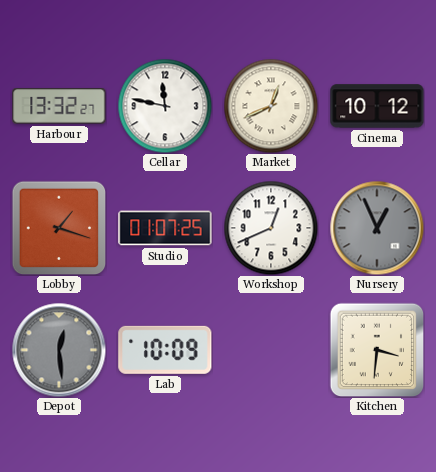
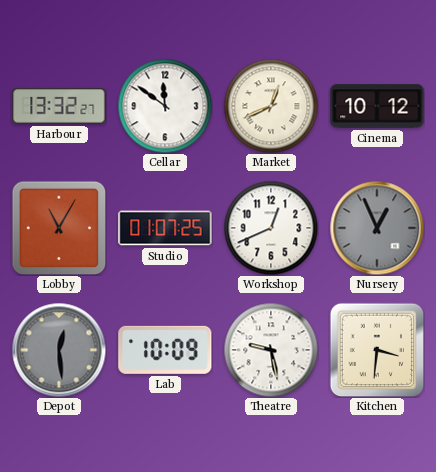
Cellar: 11:47 -> 11:51 (165, 106)
Lobby: 1:18 -> 11:05 (59, 228)
Theatre: none -> 9:28 (271, 350)
